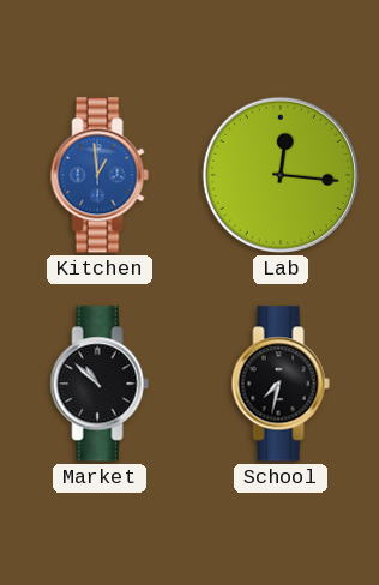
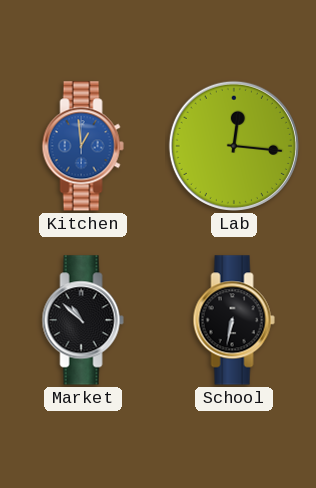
School: 7:32 -> 6:32 (234, 320)
